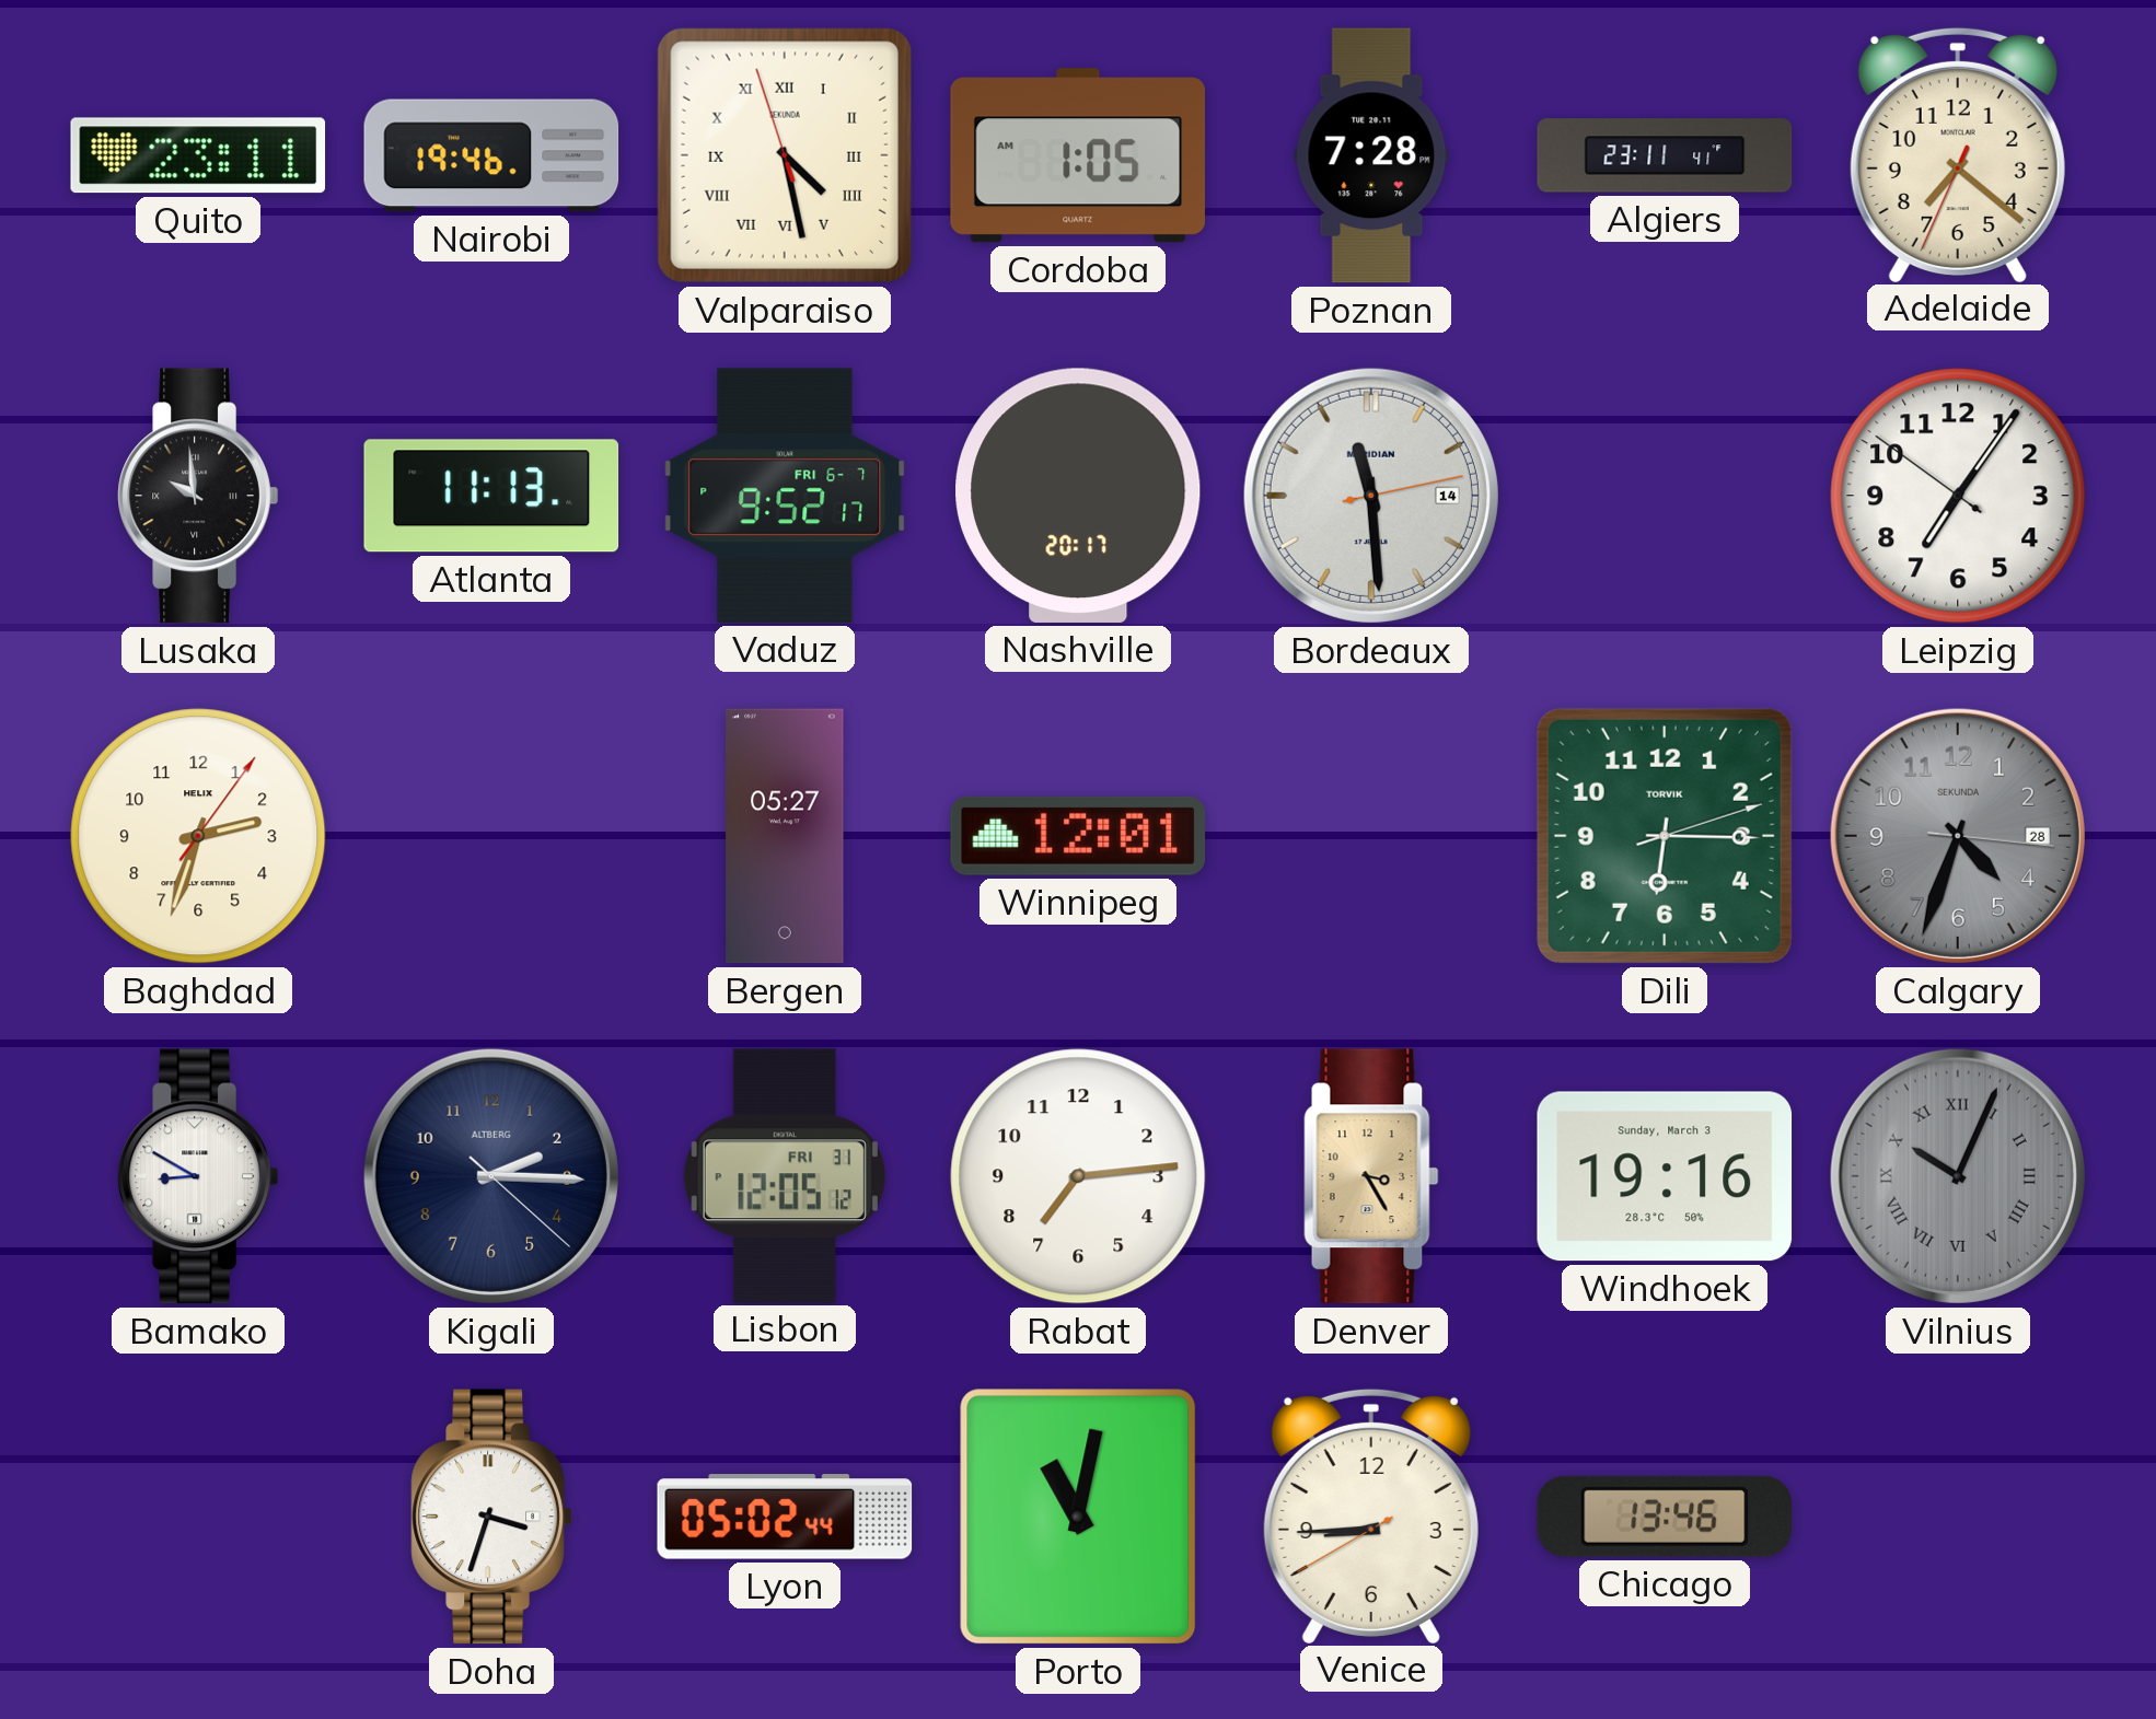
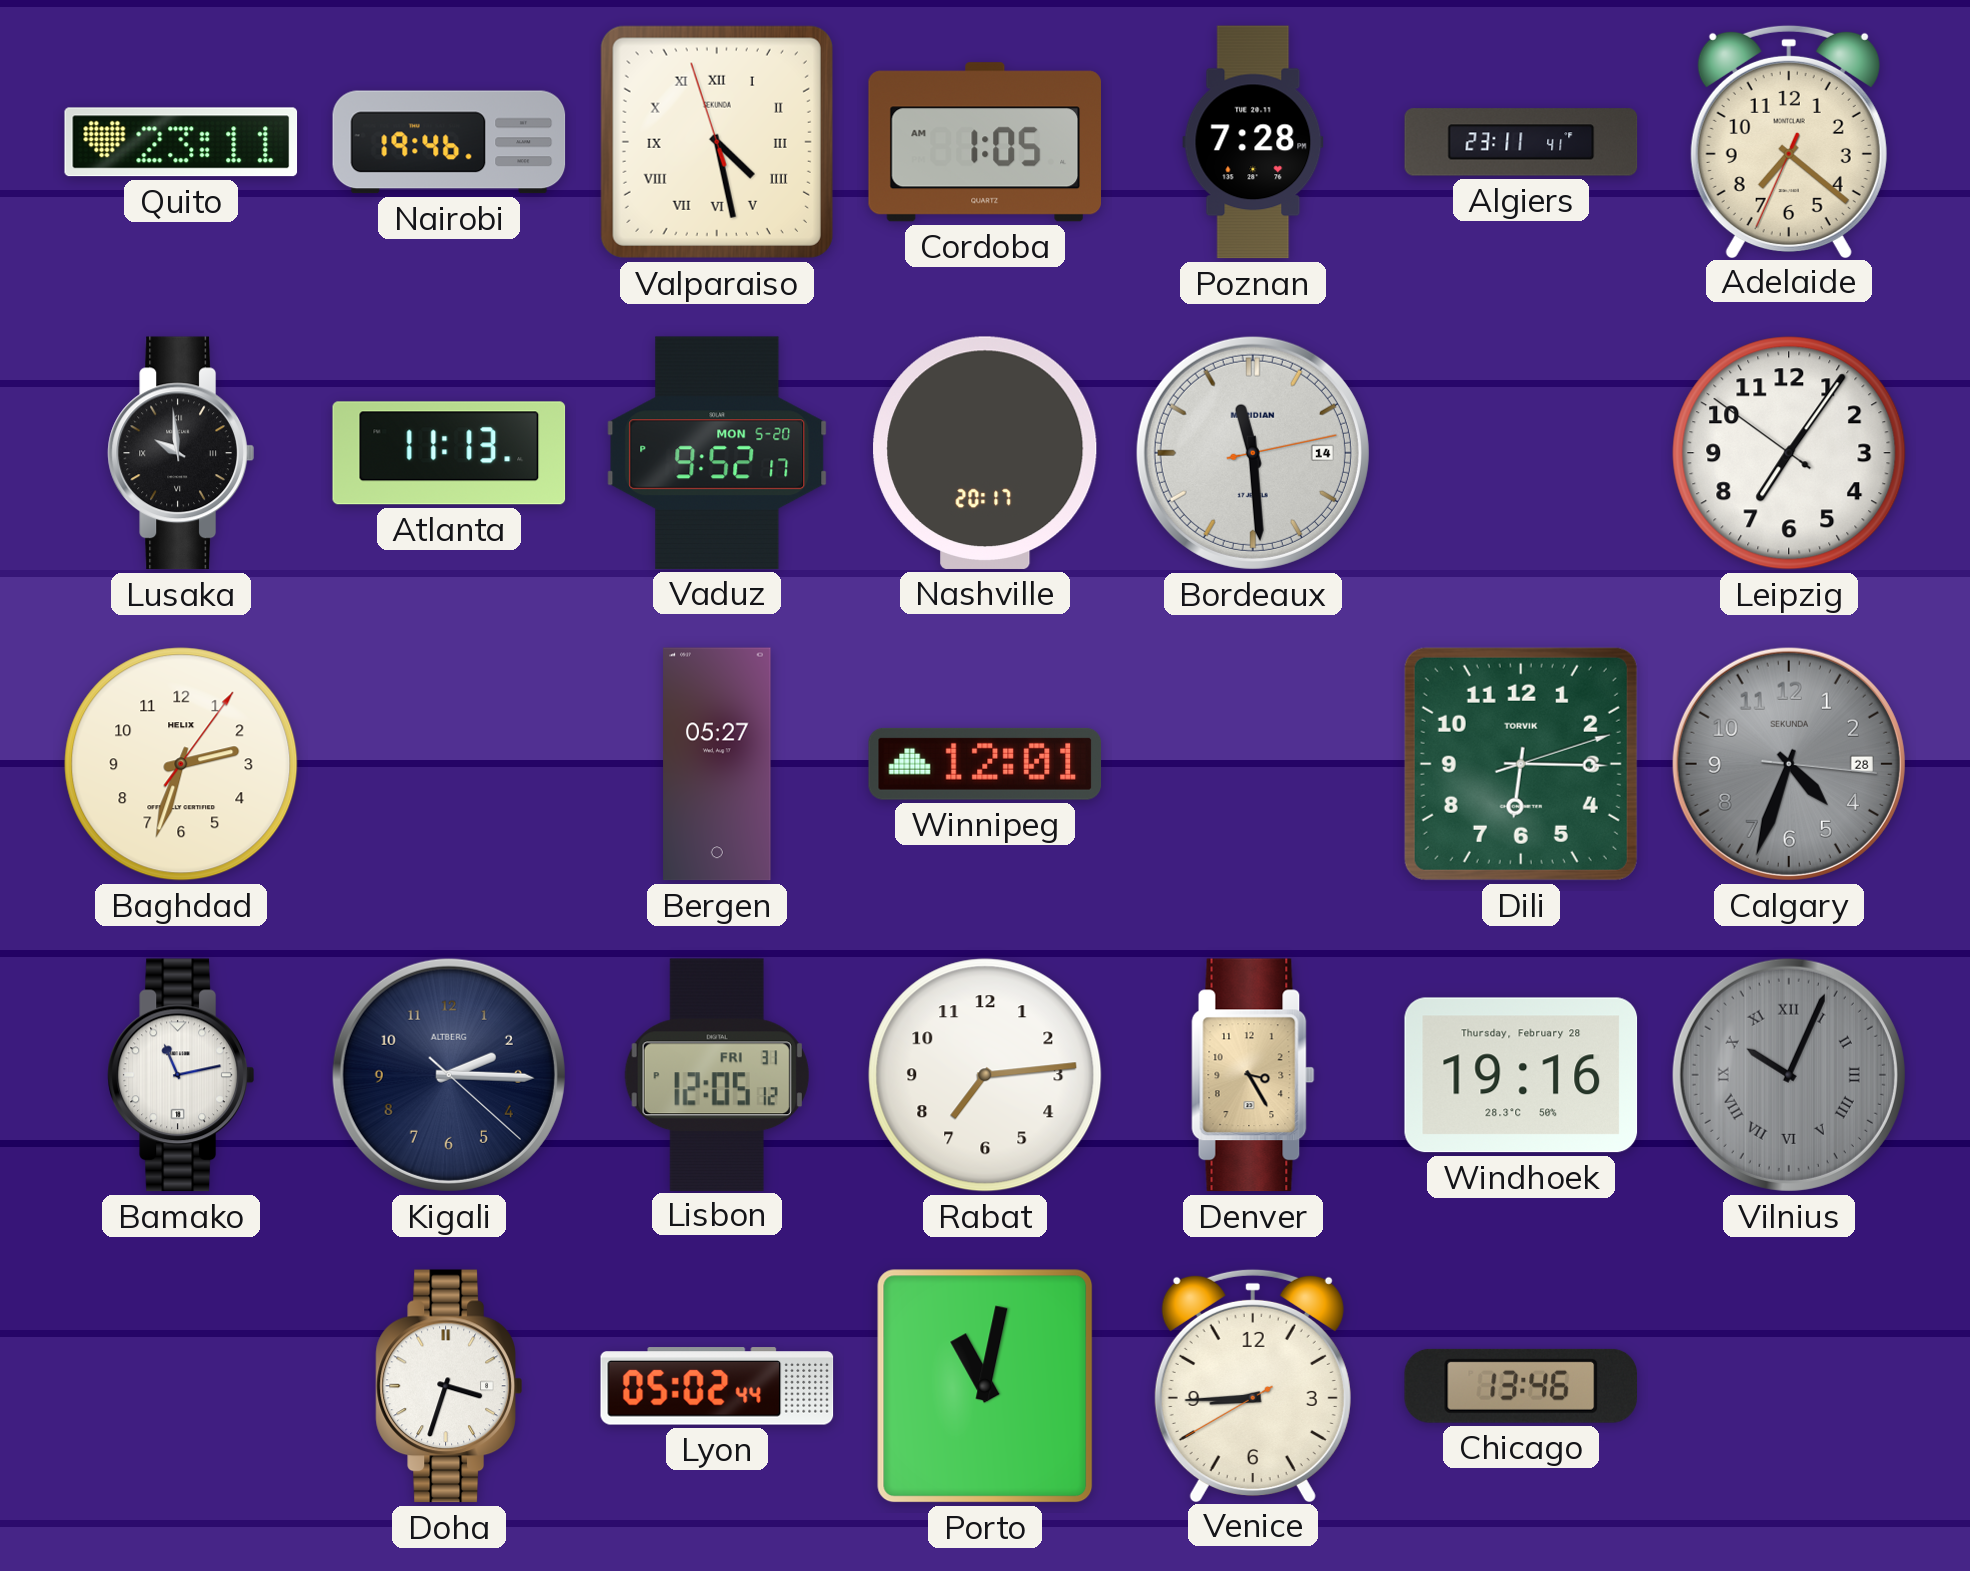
Vaduz date: FRI 6-7 -> MON 5-20 (717, 453)
Bamako: 8:50 -> 11:13 (181, 1075)
Windhoek date: Sunday, March 3 -> Thursday, February 28 (1521, 1075)
